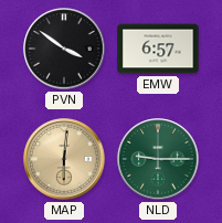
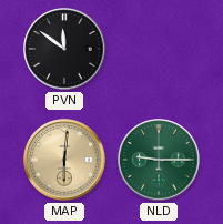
PVN: 3:51 -> 11:51 (64, 49)
EMW: 6:57 -> none (158, 49)
